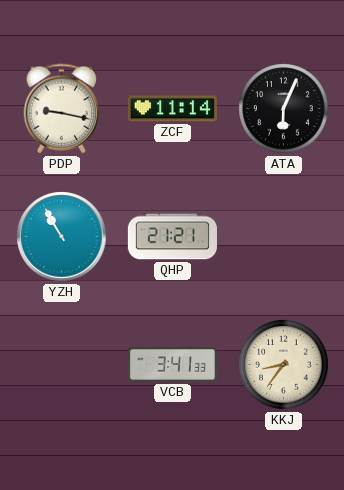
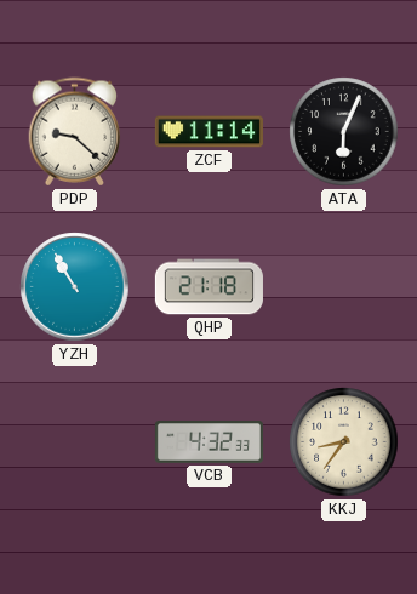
PDP: 9:17 -> 9:22 (75, 132)
QHP: 21:21 -> 21:18 (208, 287)
VCB: 3:41 -> 4:32 (208, 442)
